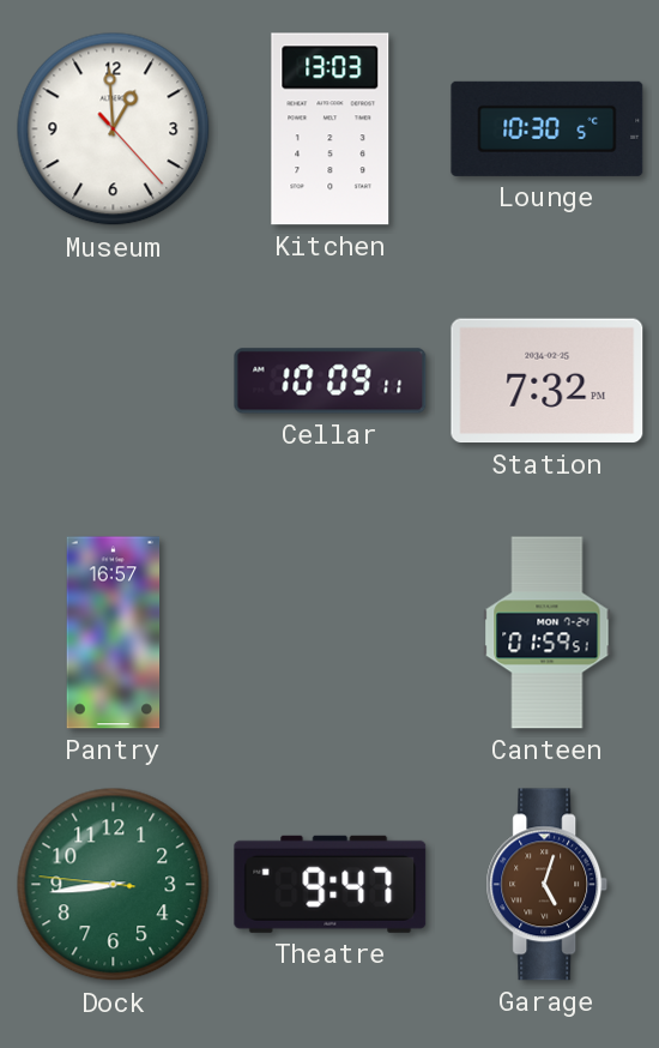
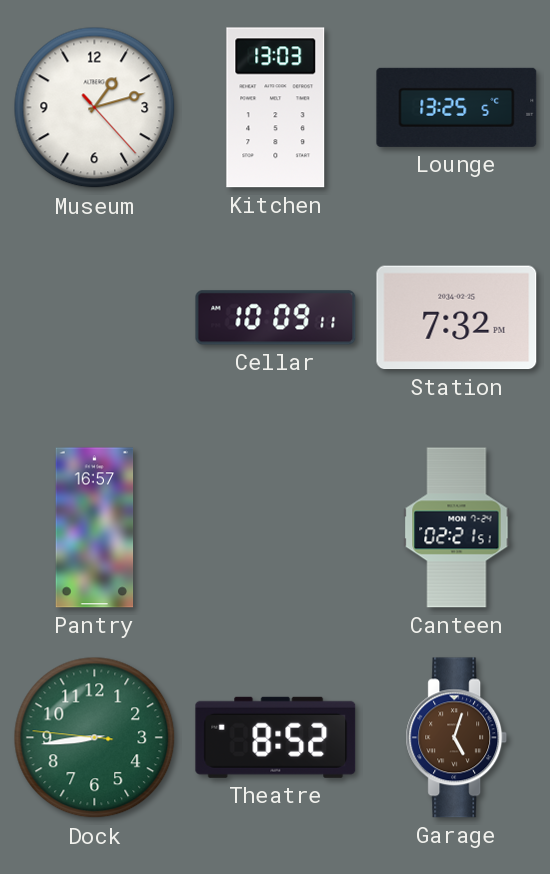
Museum: 12:59 -> 1:12 (95, 108)
Lounge: 10:30 -> 13:25 (457, 107)
Canteen: 01:59 -> 02:21 (457, 528)
Theatre: 9:47 -> 8:52 (276, 737)
